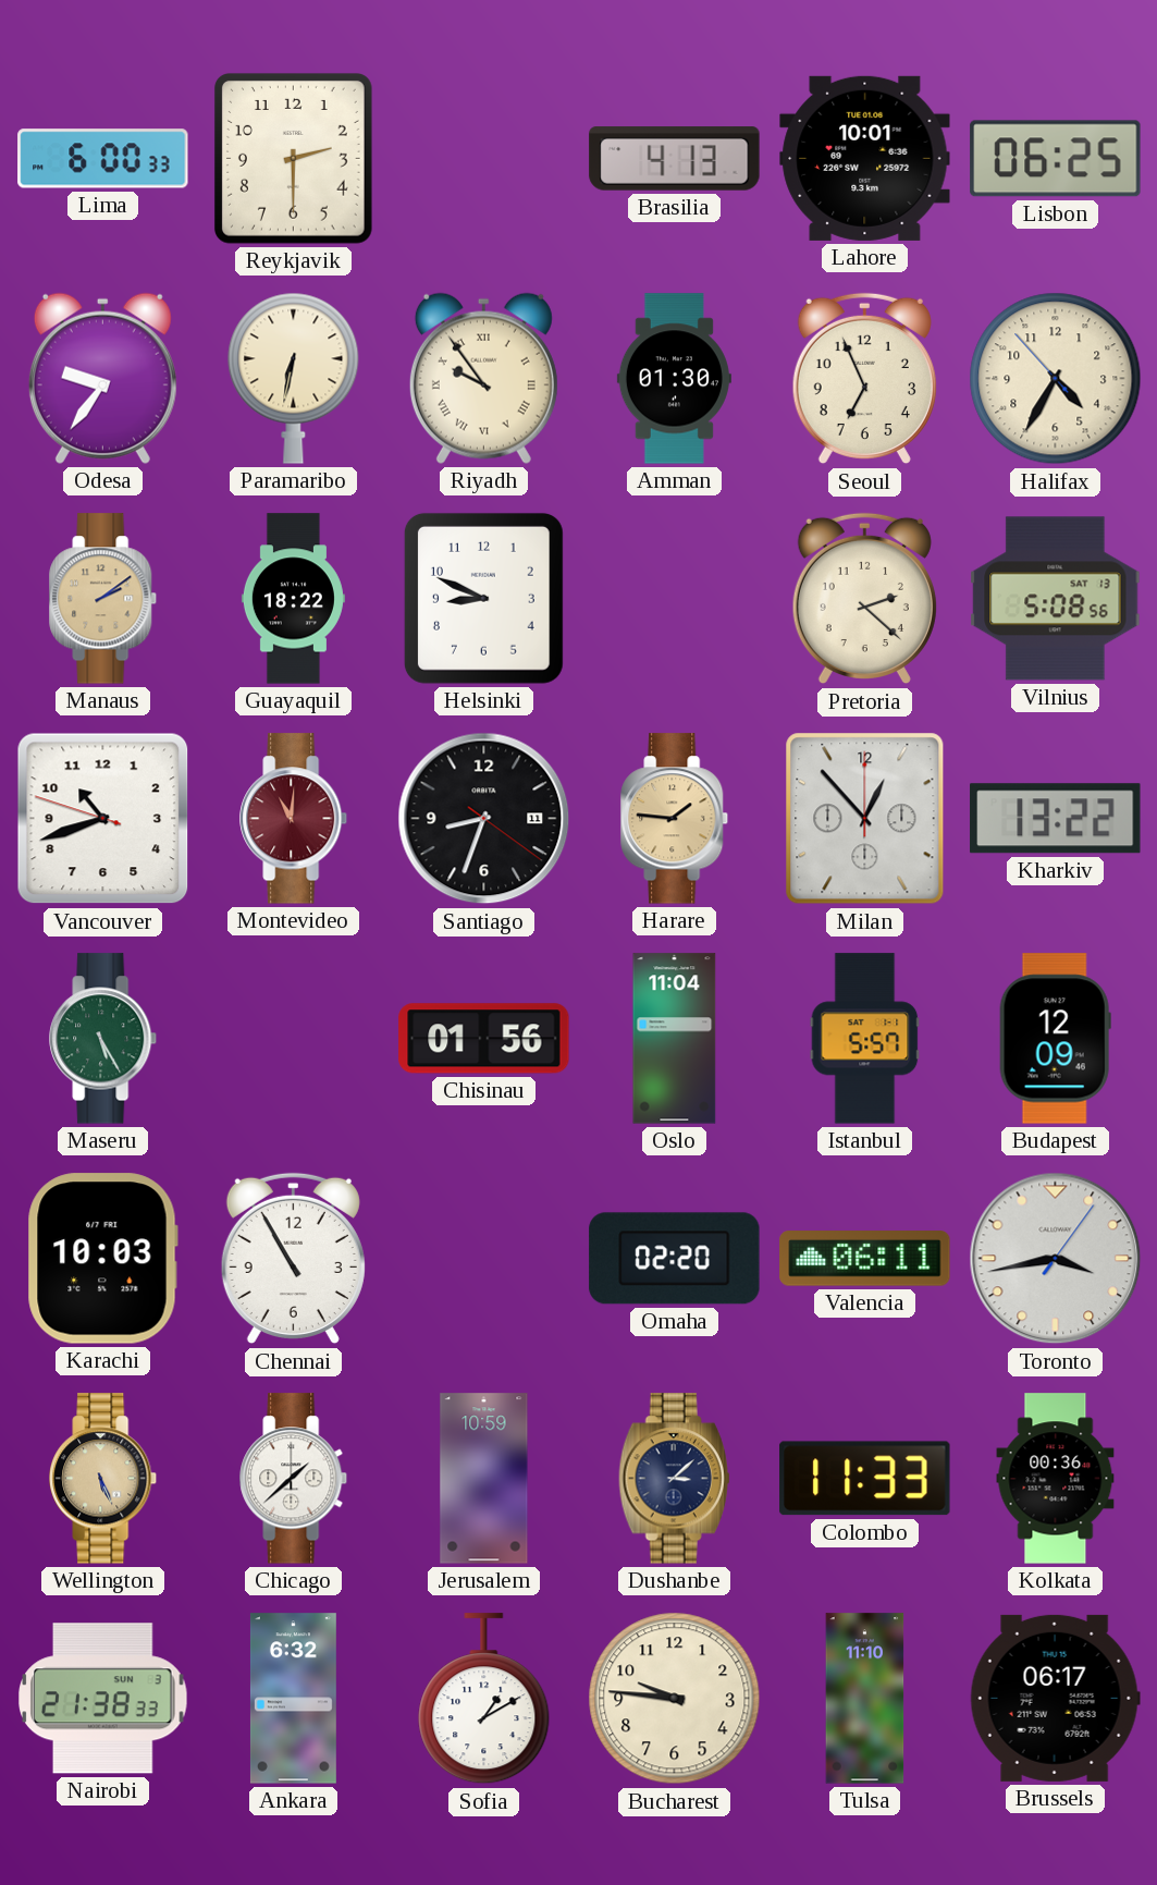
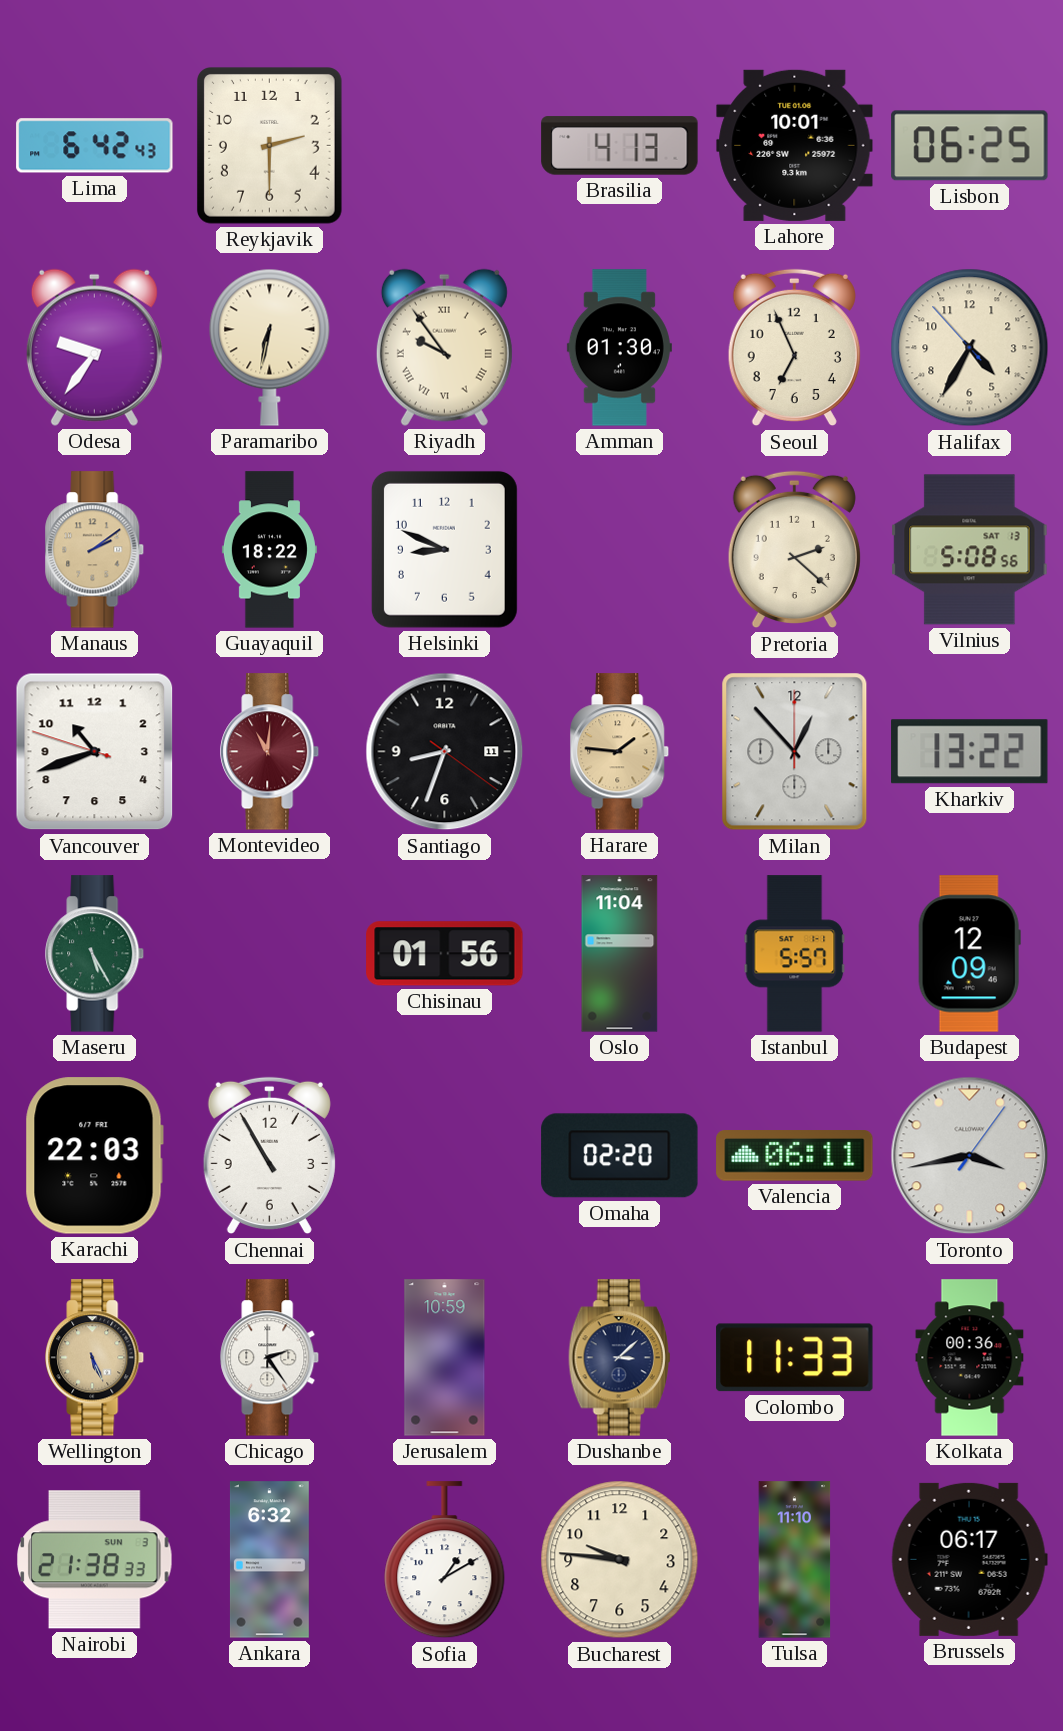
Lima: 6:00 -> 6:42 (95, 146)
Karachi: 10:03 -> 22:03 (94, 1156)
Chicago: 1:38 -> 2:24 (270, 1358)
